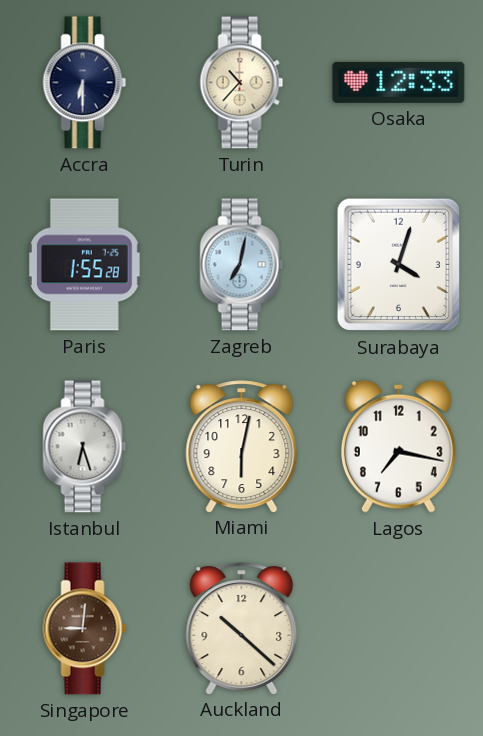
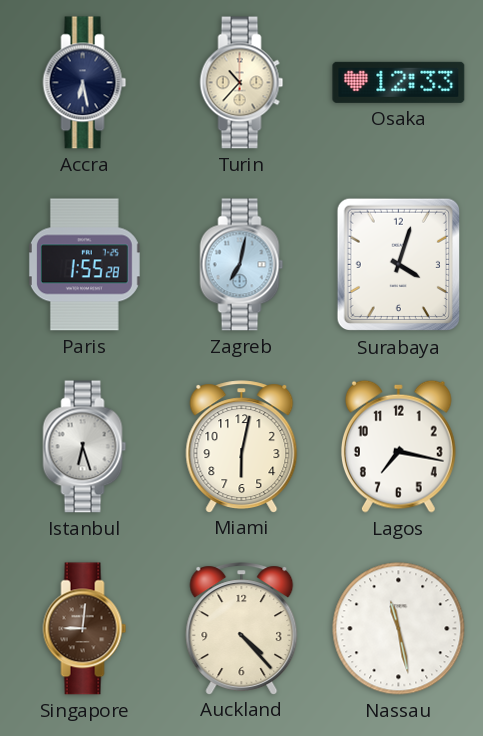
Accra: 6:30 -> 6:28 (85, 83)
Auckland: 10:22 -> 4:23 (242, 628)
Nassau: none -> 11:28 (399, 629)
